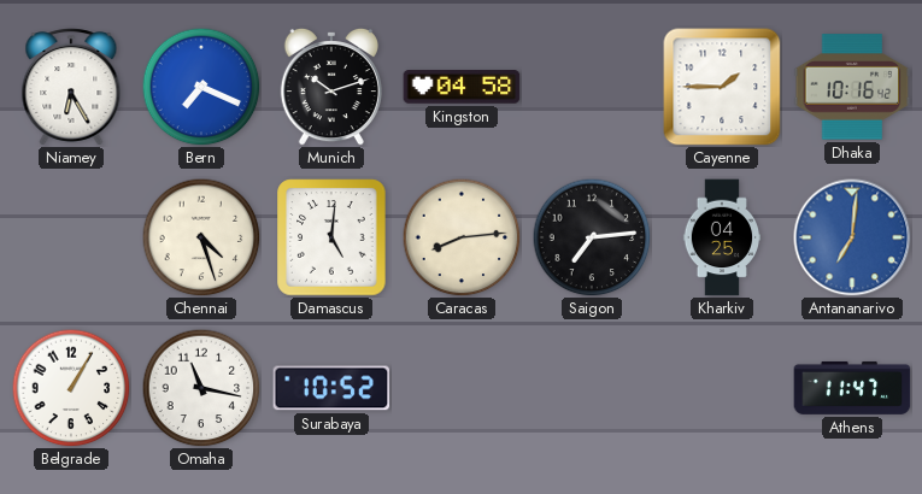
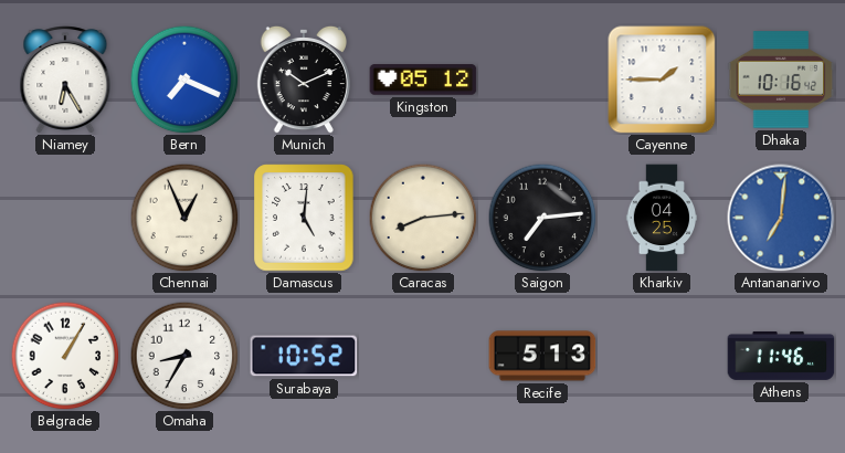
Munich: 10:12 -> 10:11 (304, 80)
Kingston: 04:58 -> 05:12 (423, 80)
Chennai: 4:27 -> 12:56 (184, 218)
Omaha: 11:17 -> 8:35 (184, 356)
Recife: none -> 5:13 (542, 356)
Athens: 11:47 -> 11:46 (781, 356)
